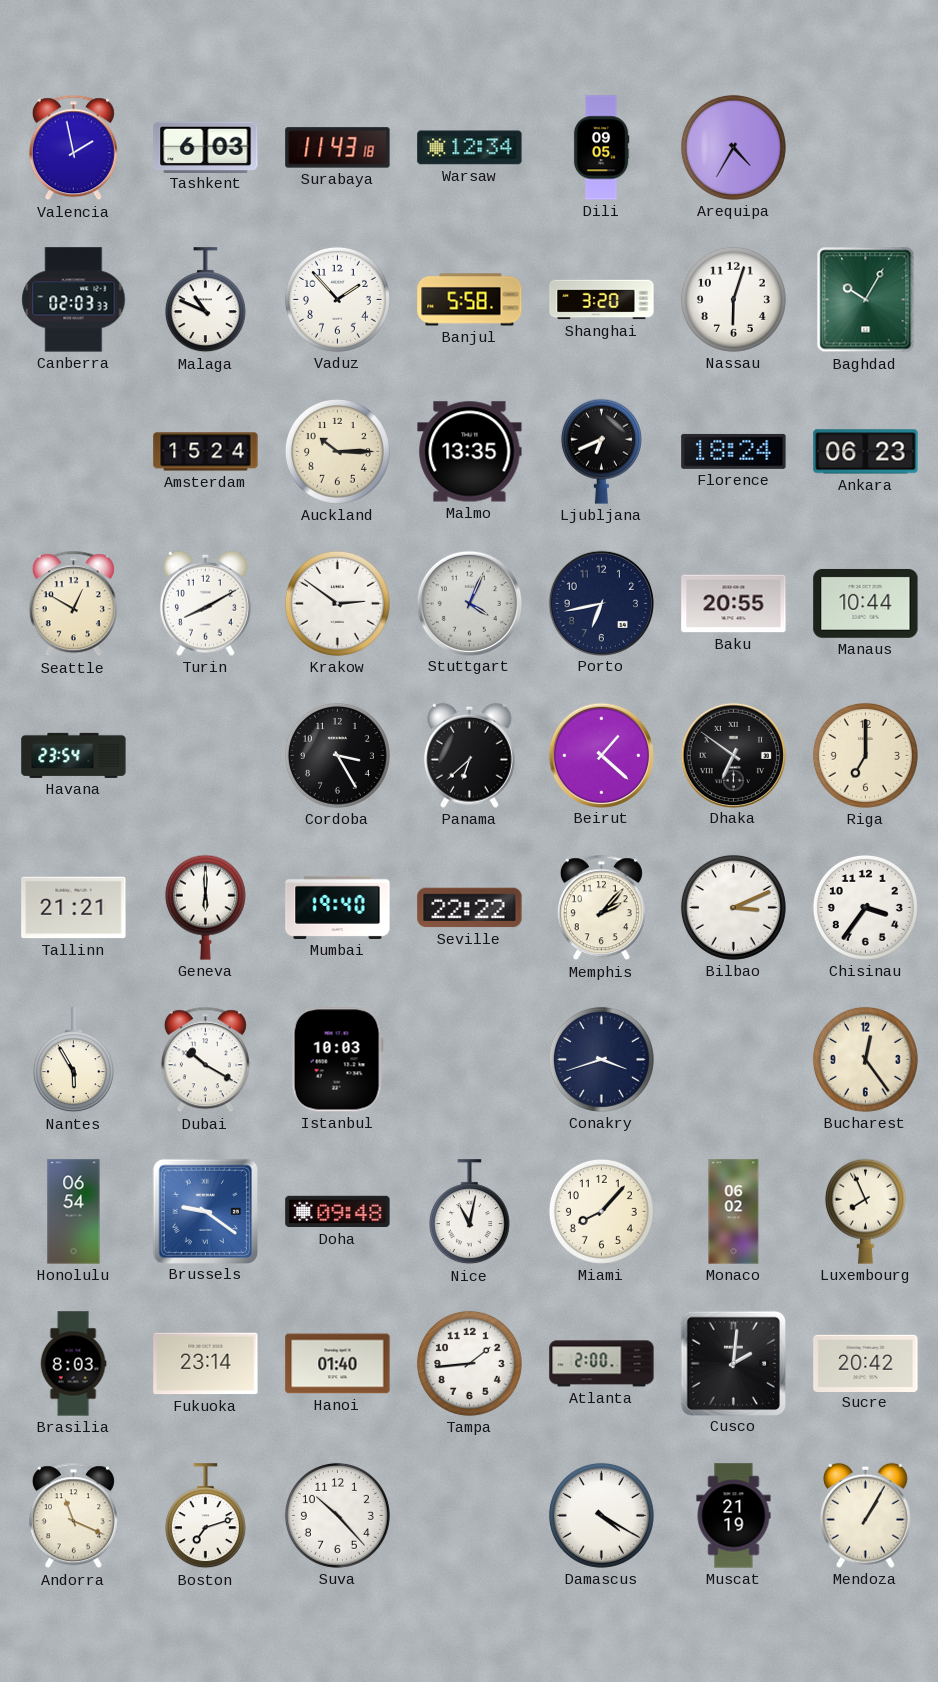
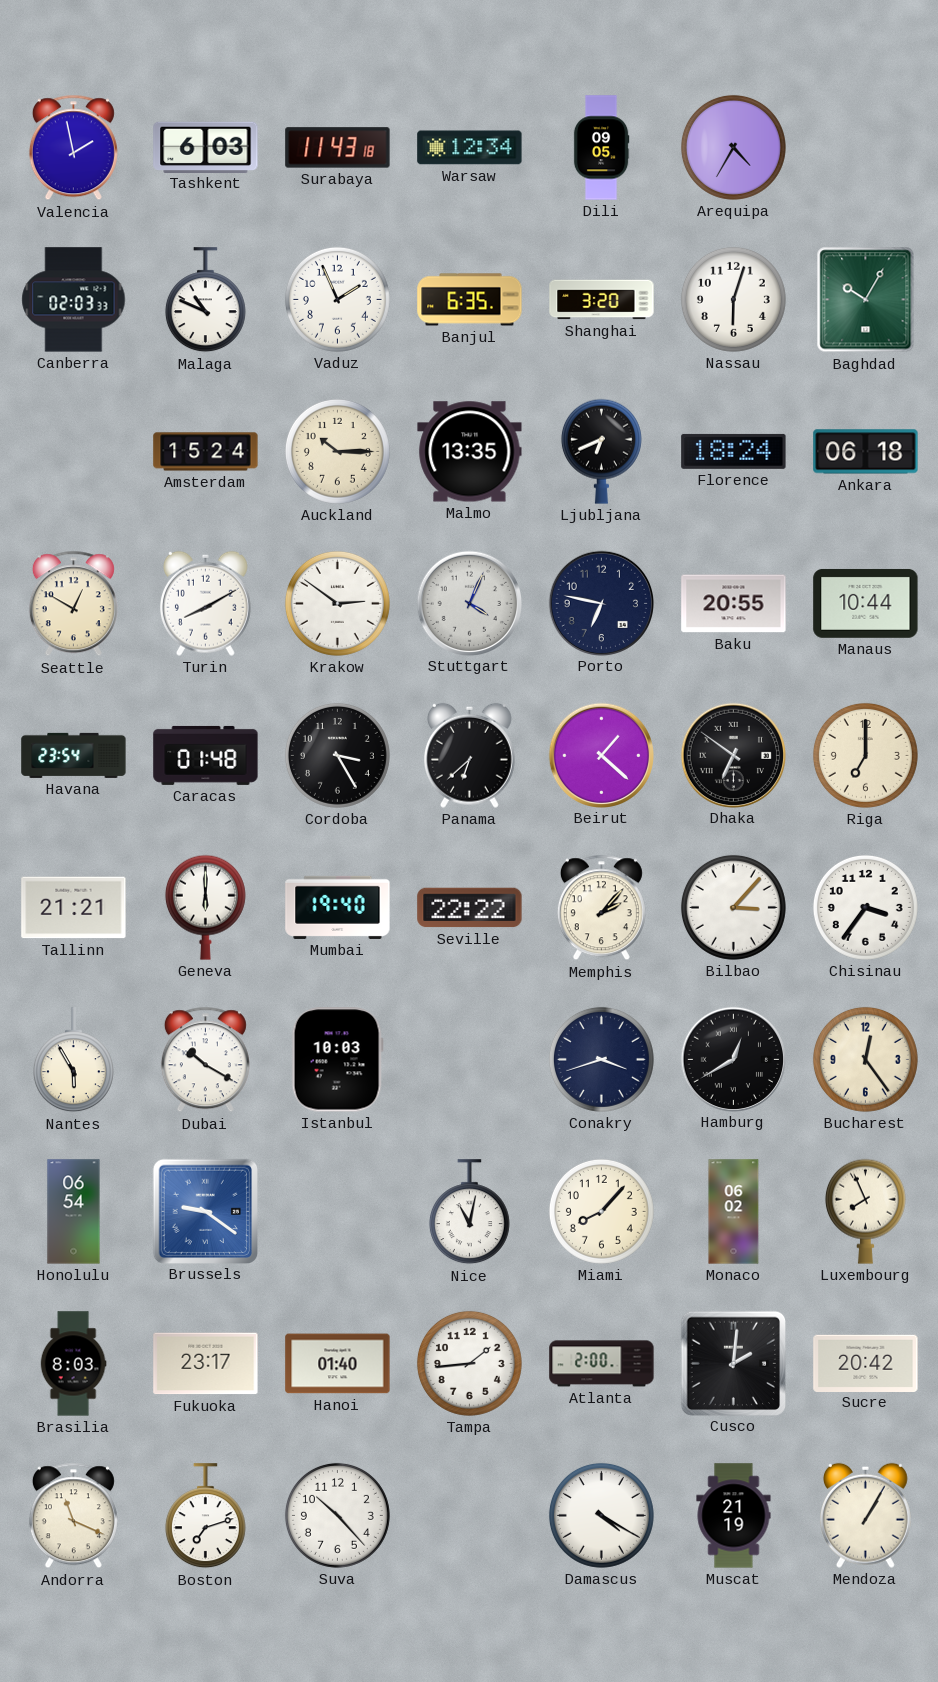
Vaduz: 1:53 -> 1:56 (337, 299)
Banjul: 5:58 -> 6:35 (470, 300)
Ankara: 06:23 -> 06:18 (866, 452)
Porto: 6:43 -> 6:47 (601, 603)
Caracas: none -> 01:48 (206, 755)
Bilbao: 3:11 -> 3:07 (733, 907)
Hamburg: none -> 12:40 (733, 1059)
Doha: 09:48 -> none (338, 1212)
Fukuoka: 23:14 -> 23:17 (206, 1364)
